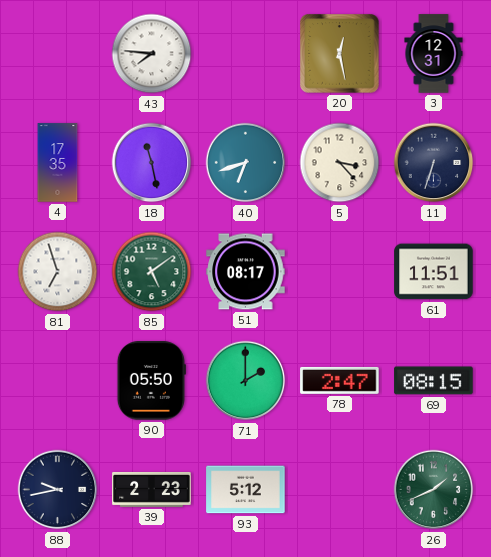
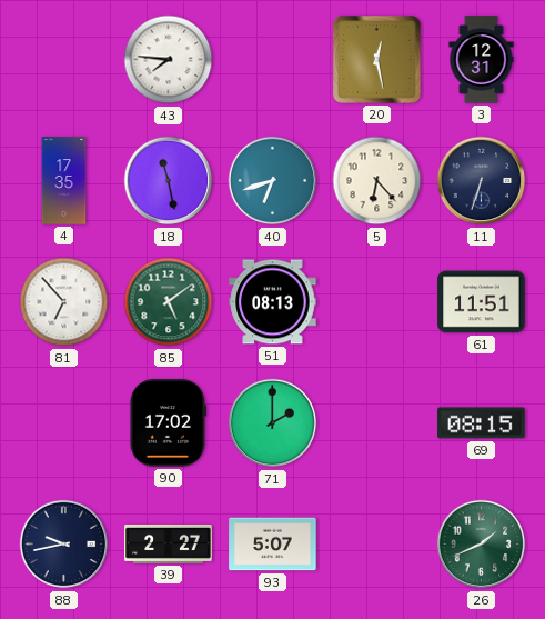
5: 3:23 -> 6:23 (377, 181)
81: 6:57 -> 6:53 (64, 302)
51: 08:17 -> 08:13 (273, 302)
90: 05:50 -> 17:02 (168, 423)
78: 2:47 -> none (340, 380)
39: 2:23 -> 2:27 (169, 543)
93: 5:12 -> 5:07 (273, 545)
